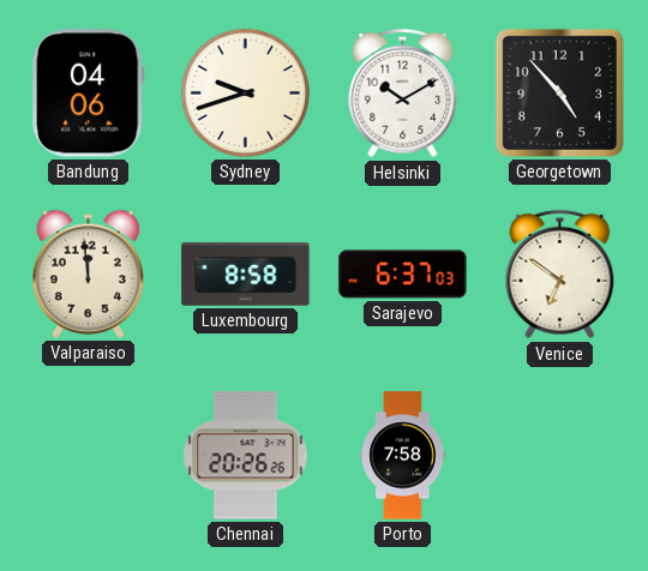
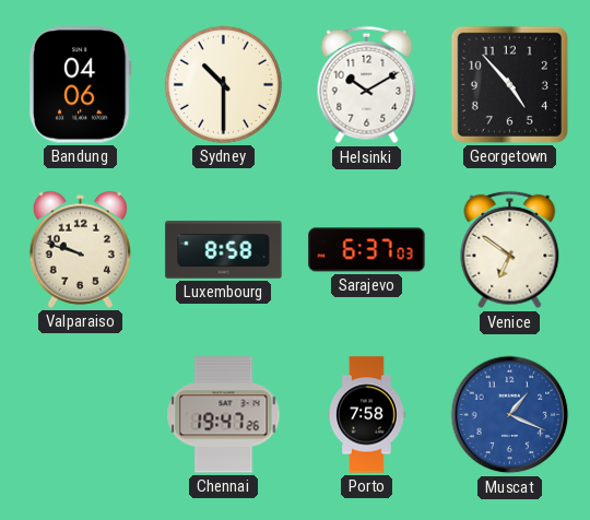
Sydney: 9:42 -> 10:30 (223, 84)
Valparaiso: 11:59 -> 9:48 (80, 249)
Chennai: 20:26 -> 19:47 (224, 415)
Muscat: none -> 1:19 (510, 415)
